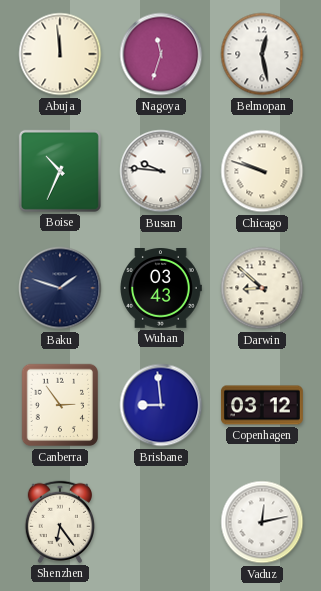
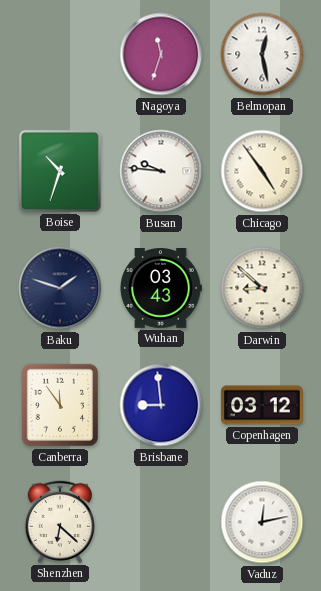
Abuja: 11:59 -> none (60, 54)
Boise: 10:34 -> 10:33 (60, 171)
Chicago: 9:48 -> 4:54 (262, 171)
Canberra: 2:54 -> 11:54 (60, 405)
Shenzhen: 6:24 -> 6:22 (59, 522)
